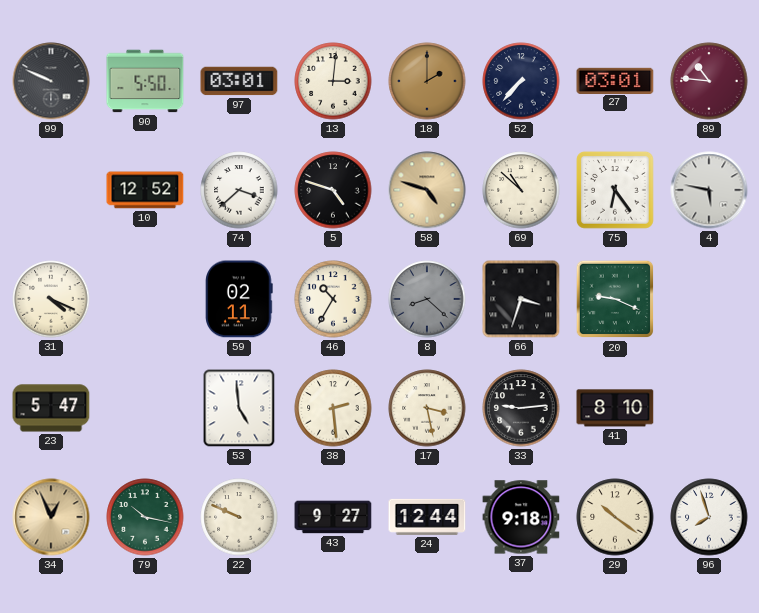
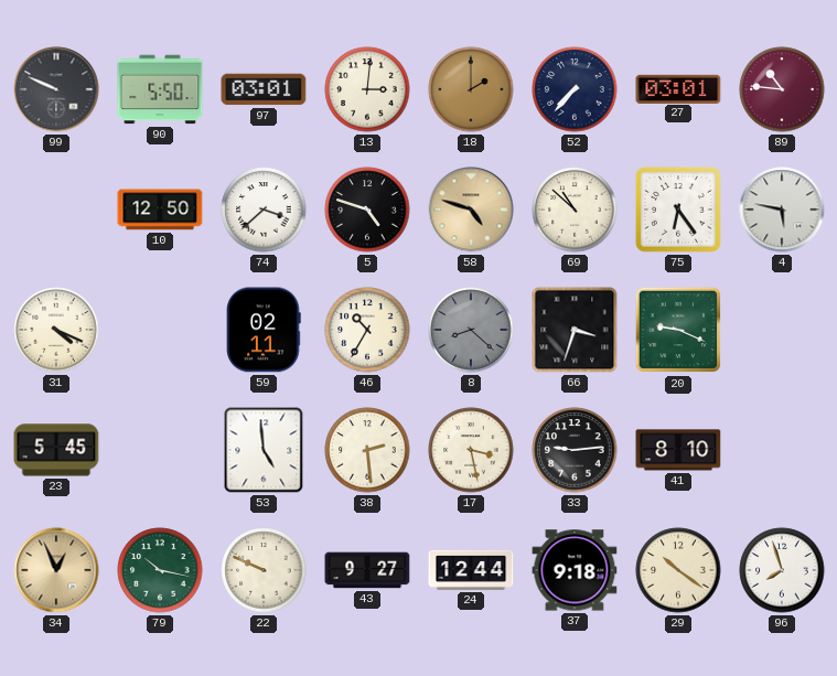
10: 12:52 -> 12:50 (160, 210)
23: 5:47 -> 5:45 (56, 450)
